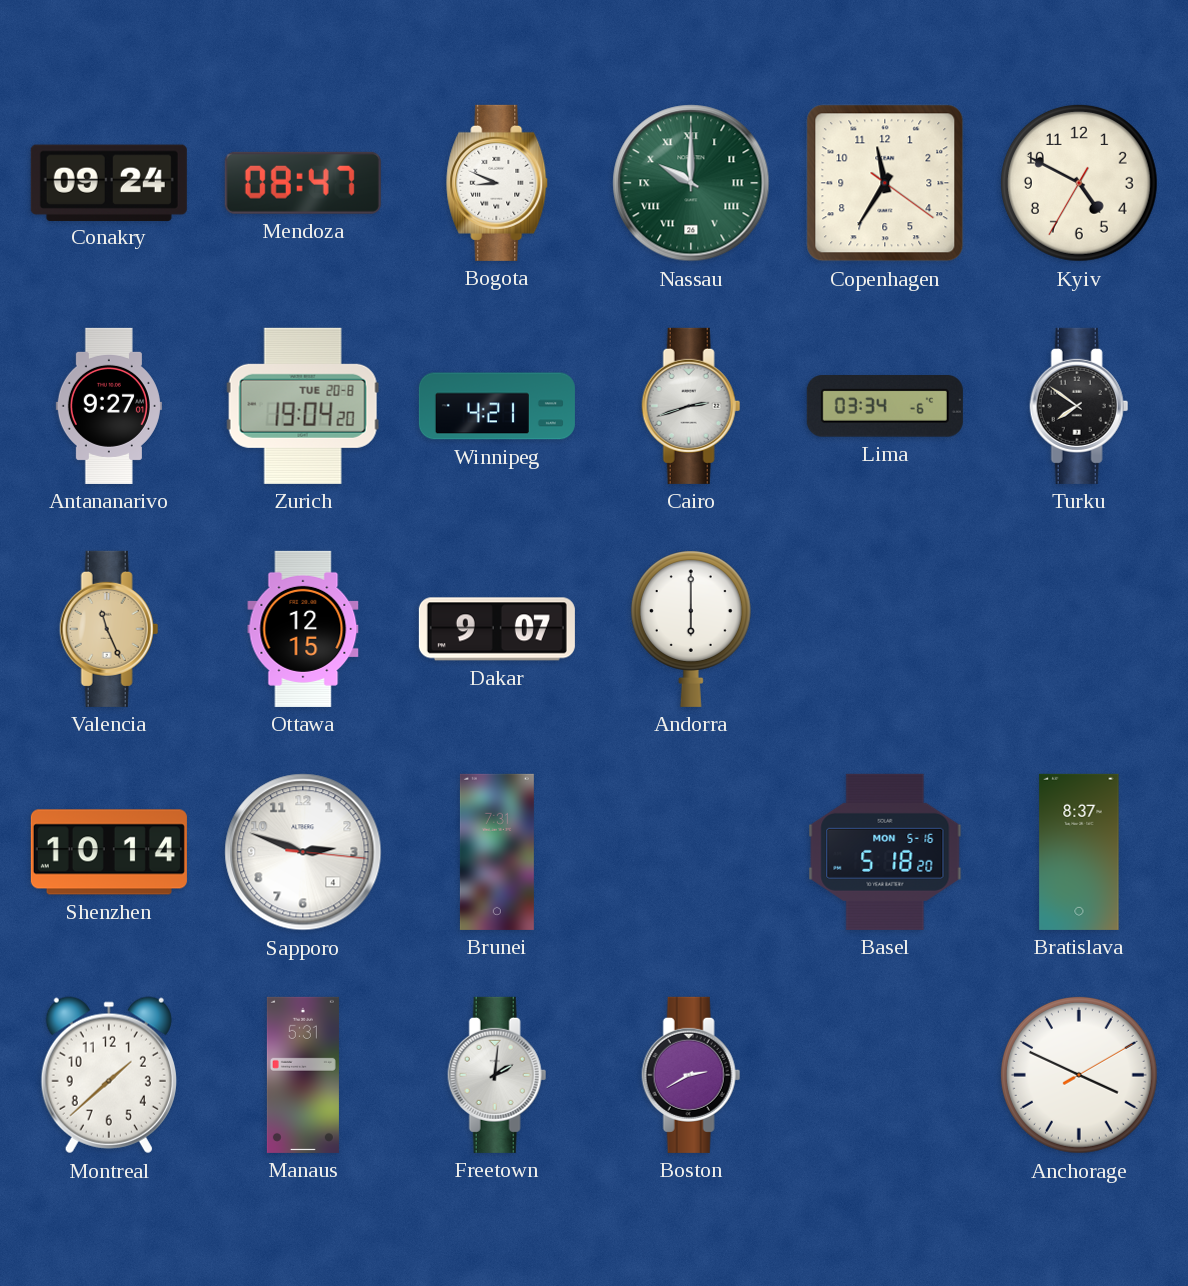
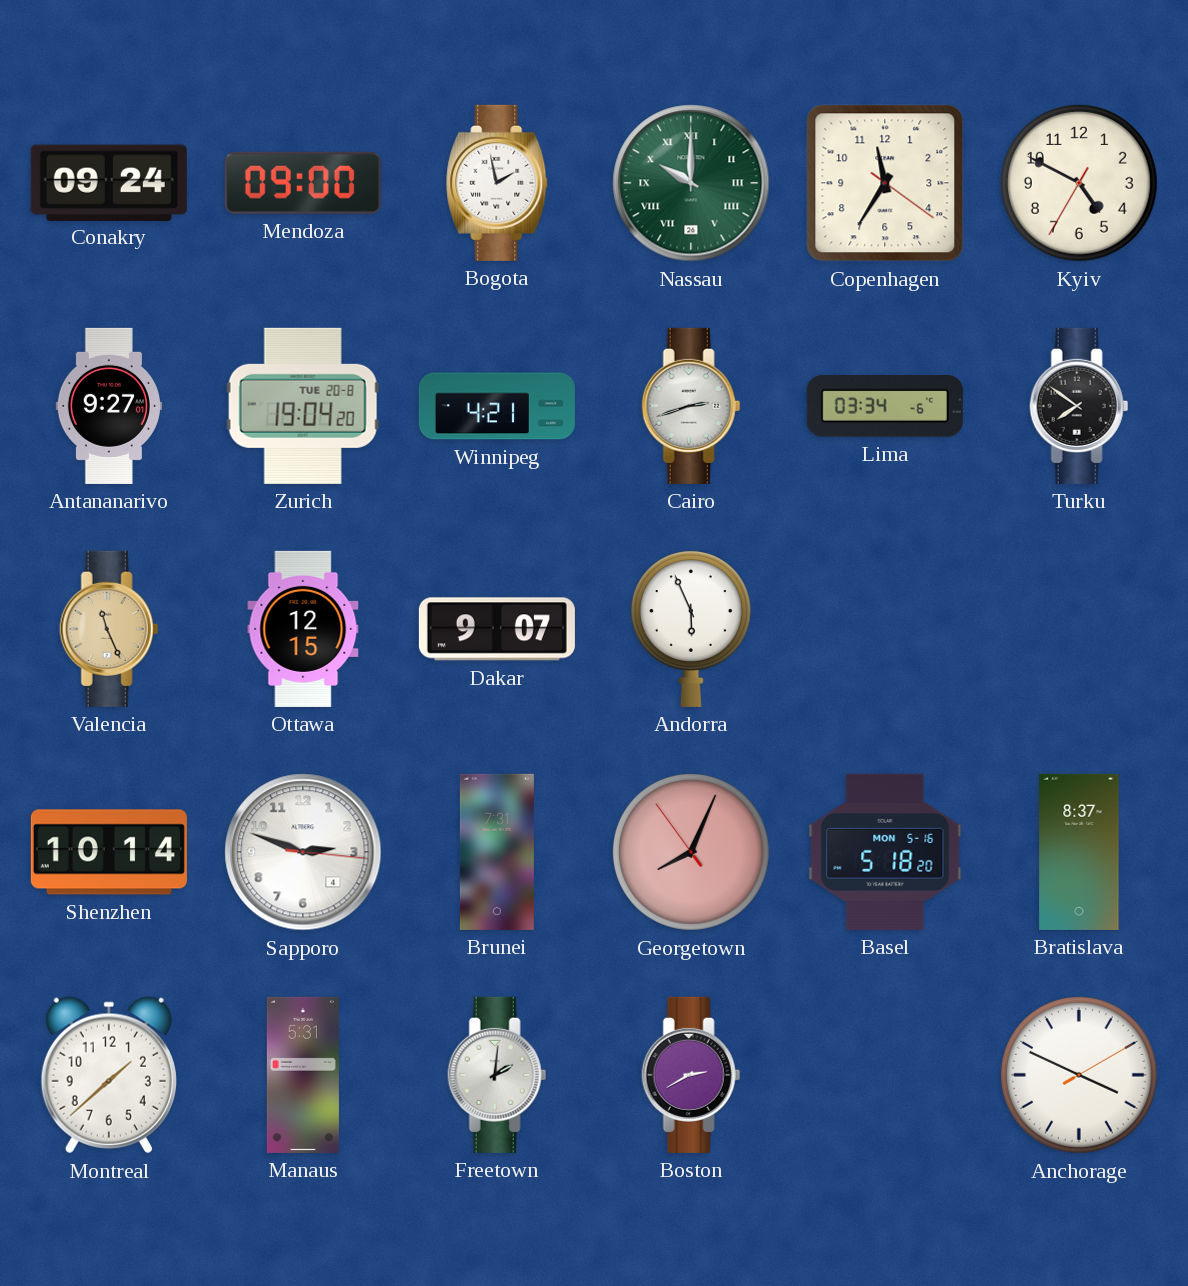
Mendoza: 08:47 -> 09:00 (303, 183)
Bogota: 8:49 -> 1:58 (498, 183)
Andorra: 6:00 -> 5:56 (691, 629)
Georgetown: none -> 8:03 (691, 852)
